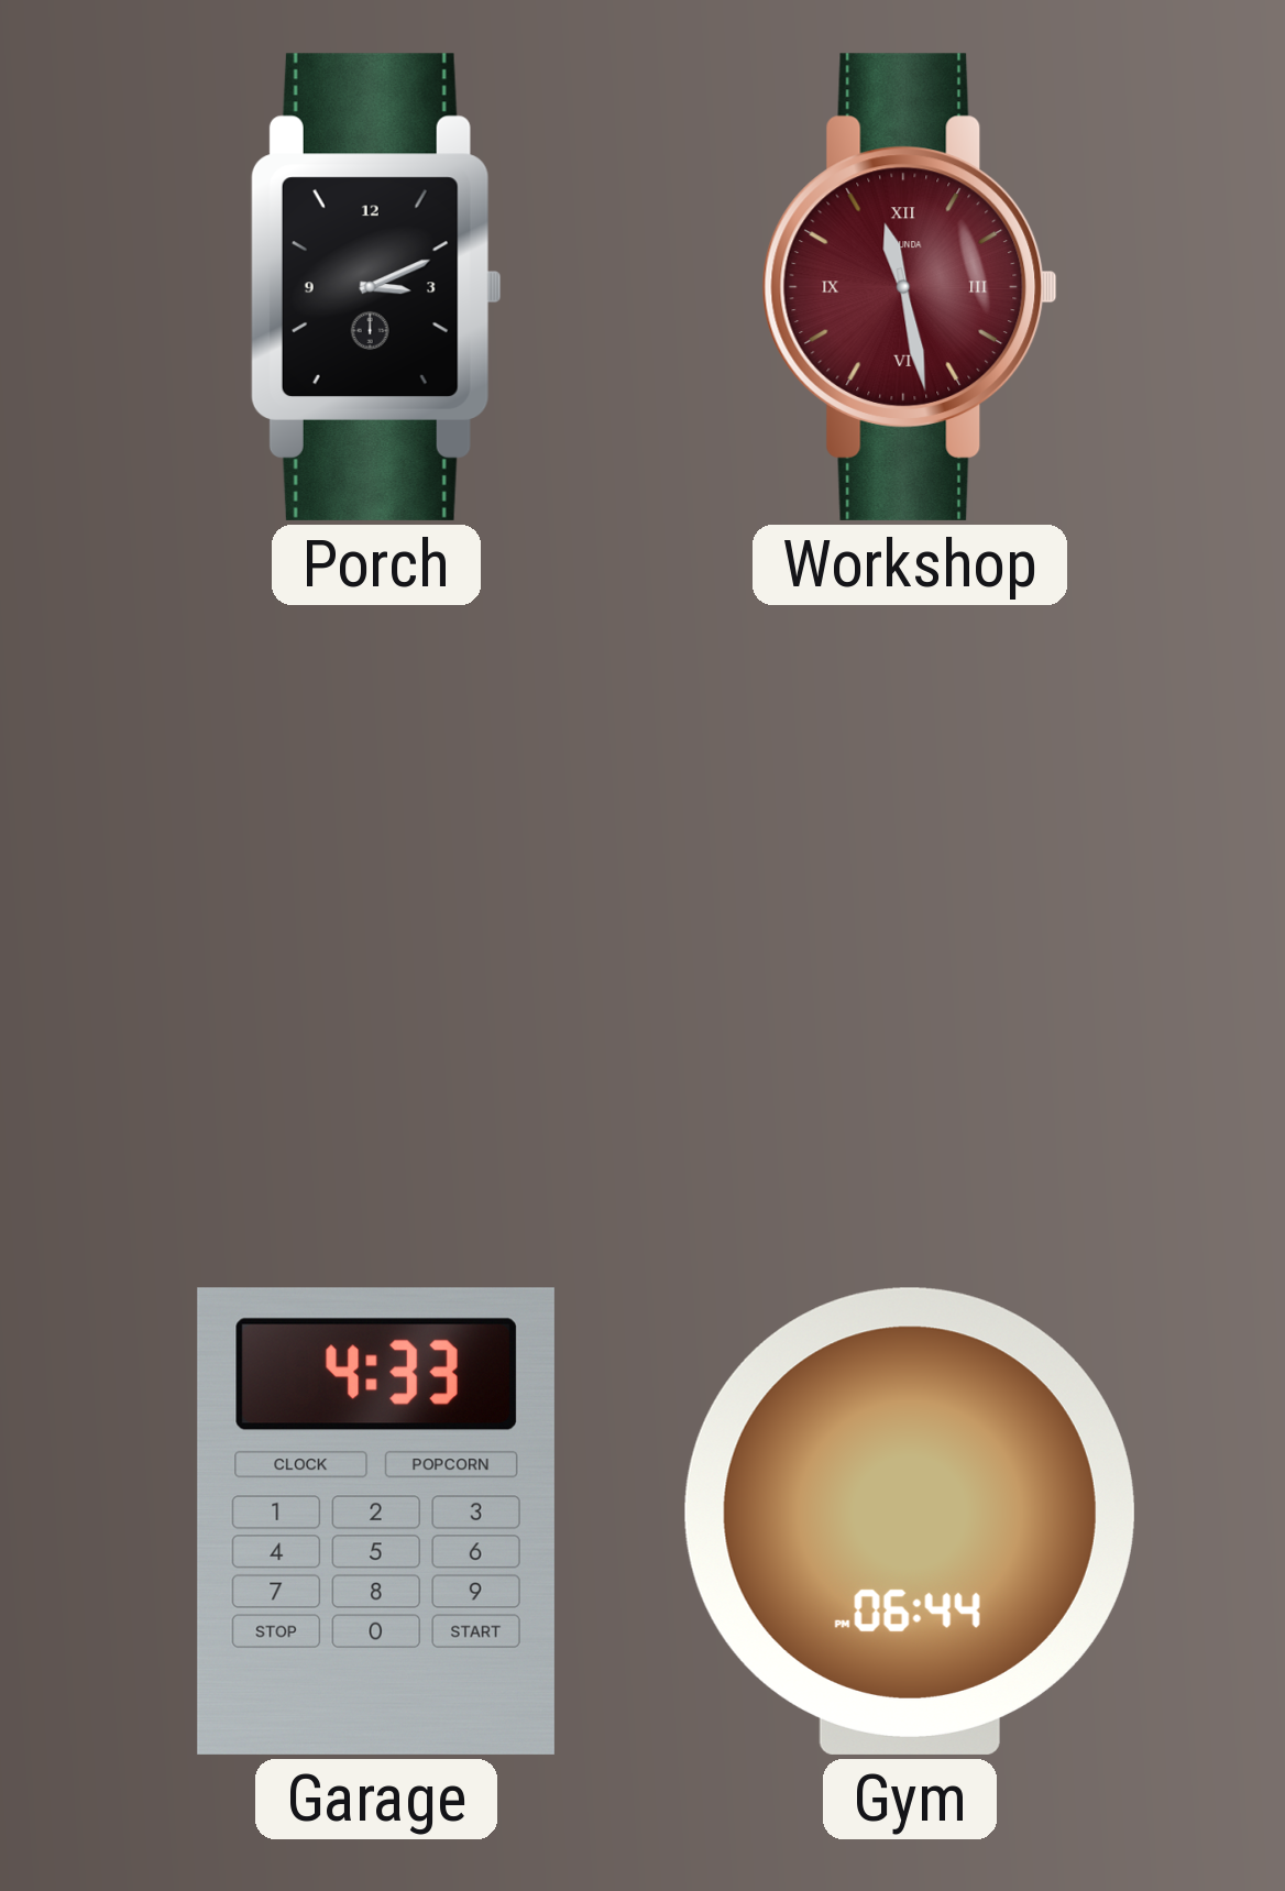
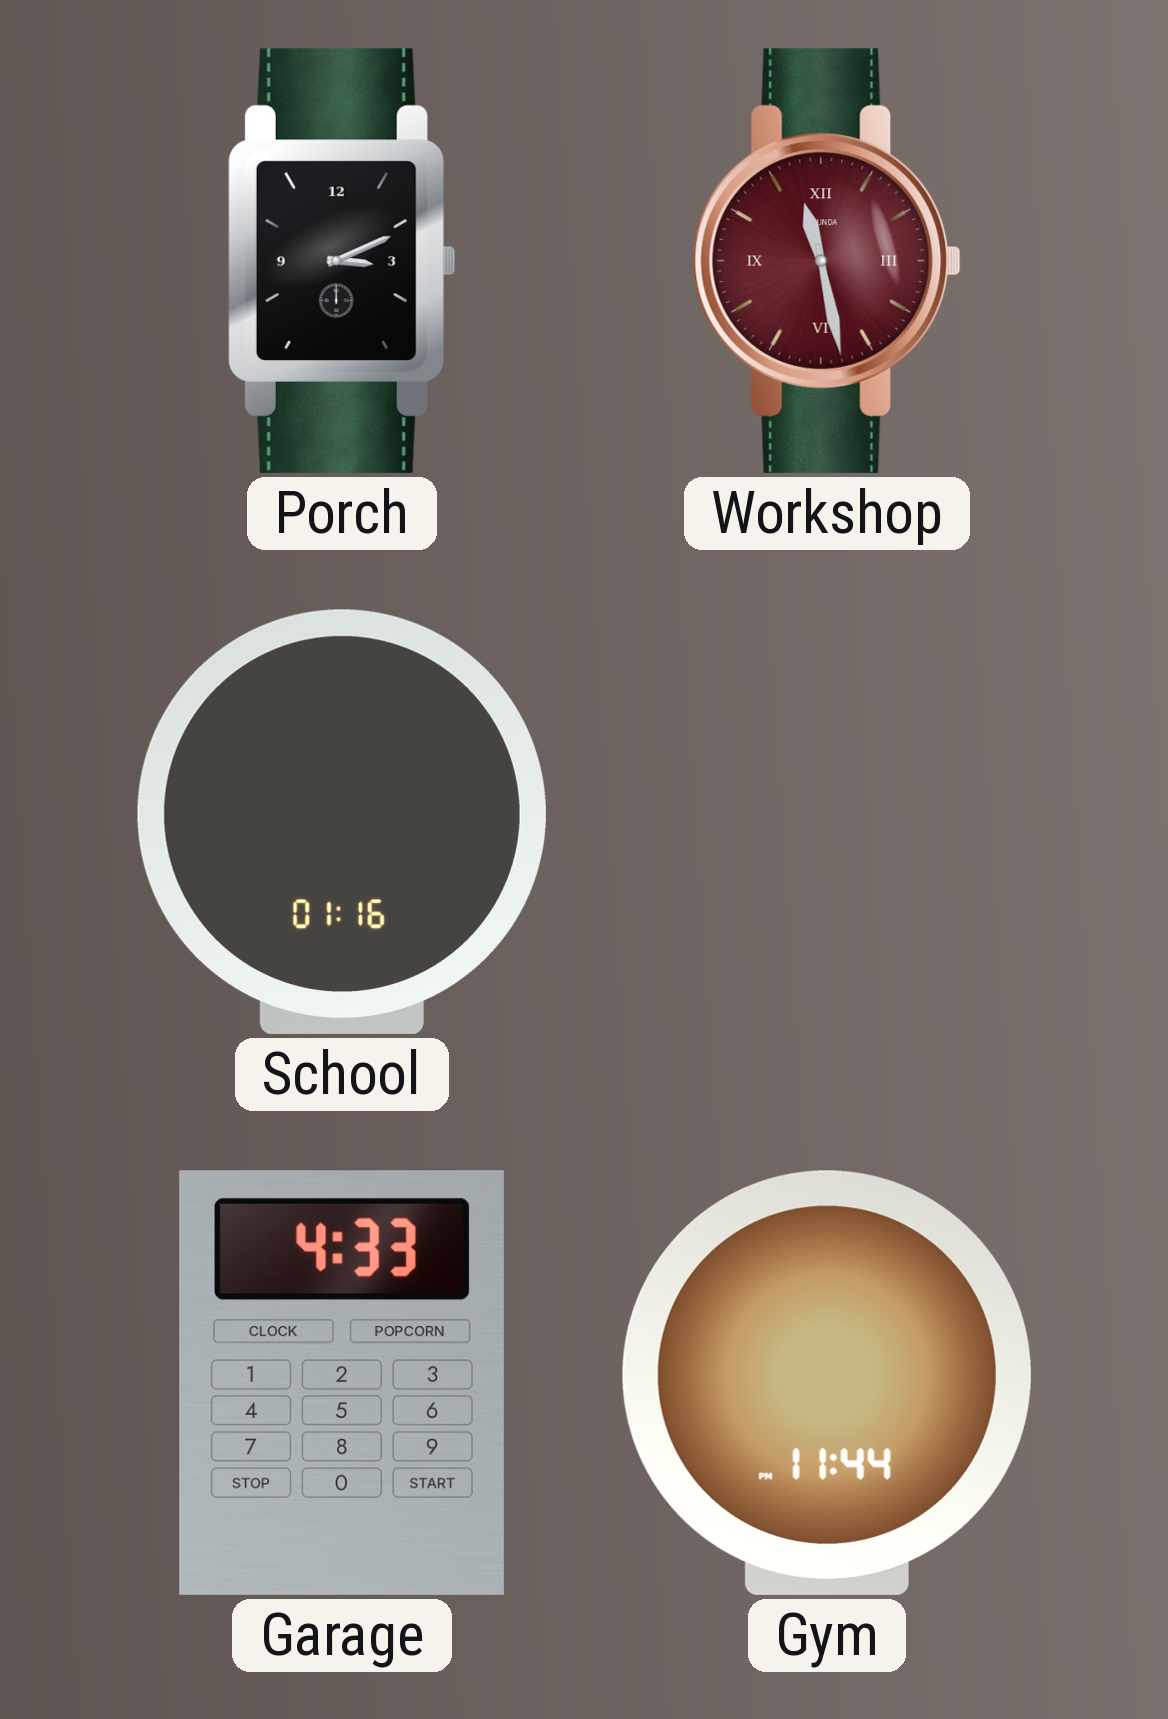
School: none -> 01:16 (342, 822)
Gym: 06:44 -> 11:44 (827, 1383)
